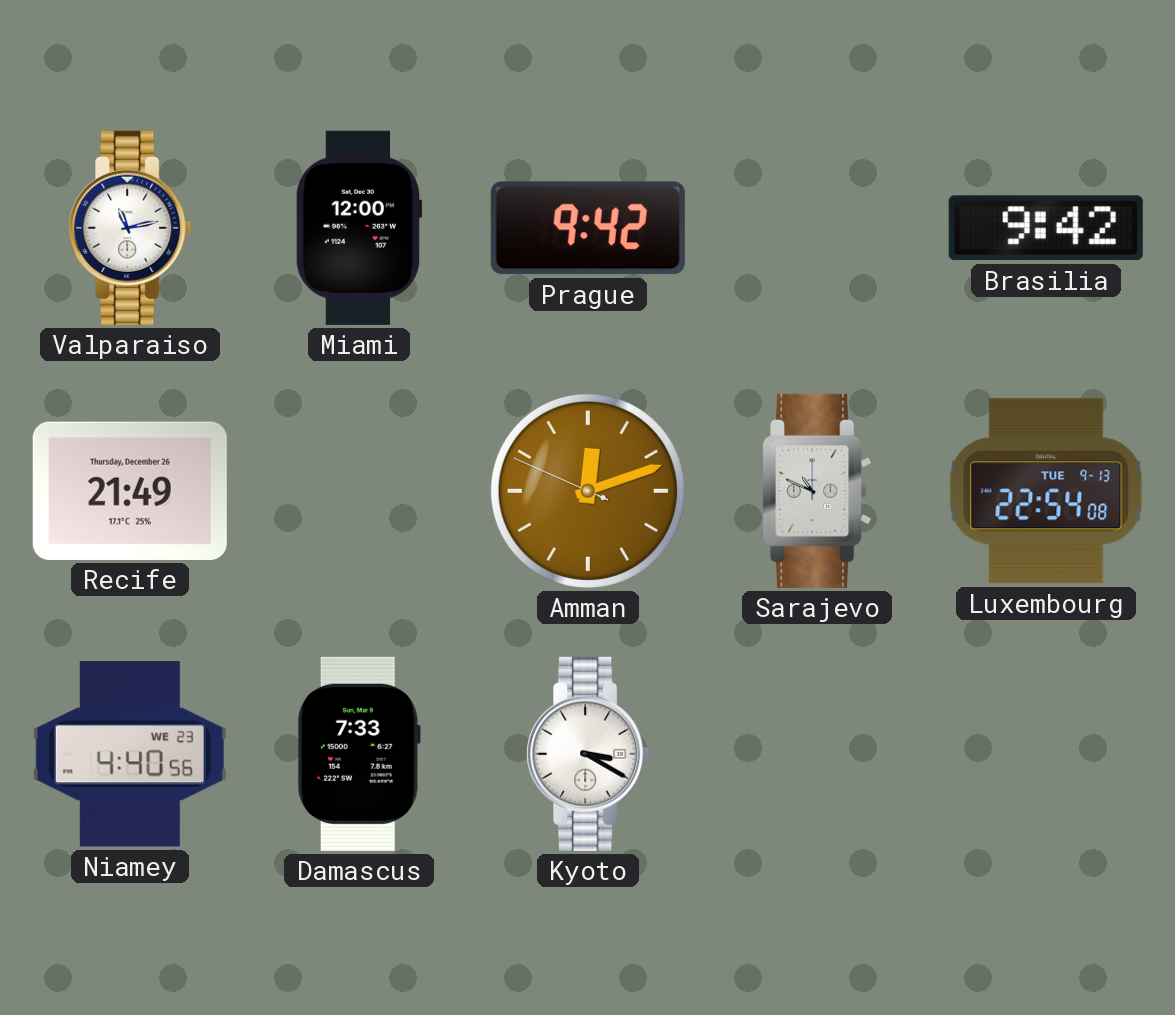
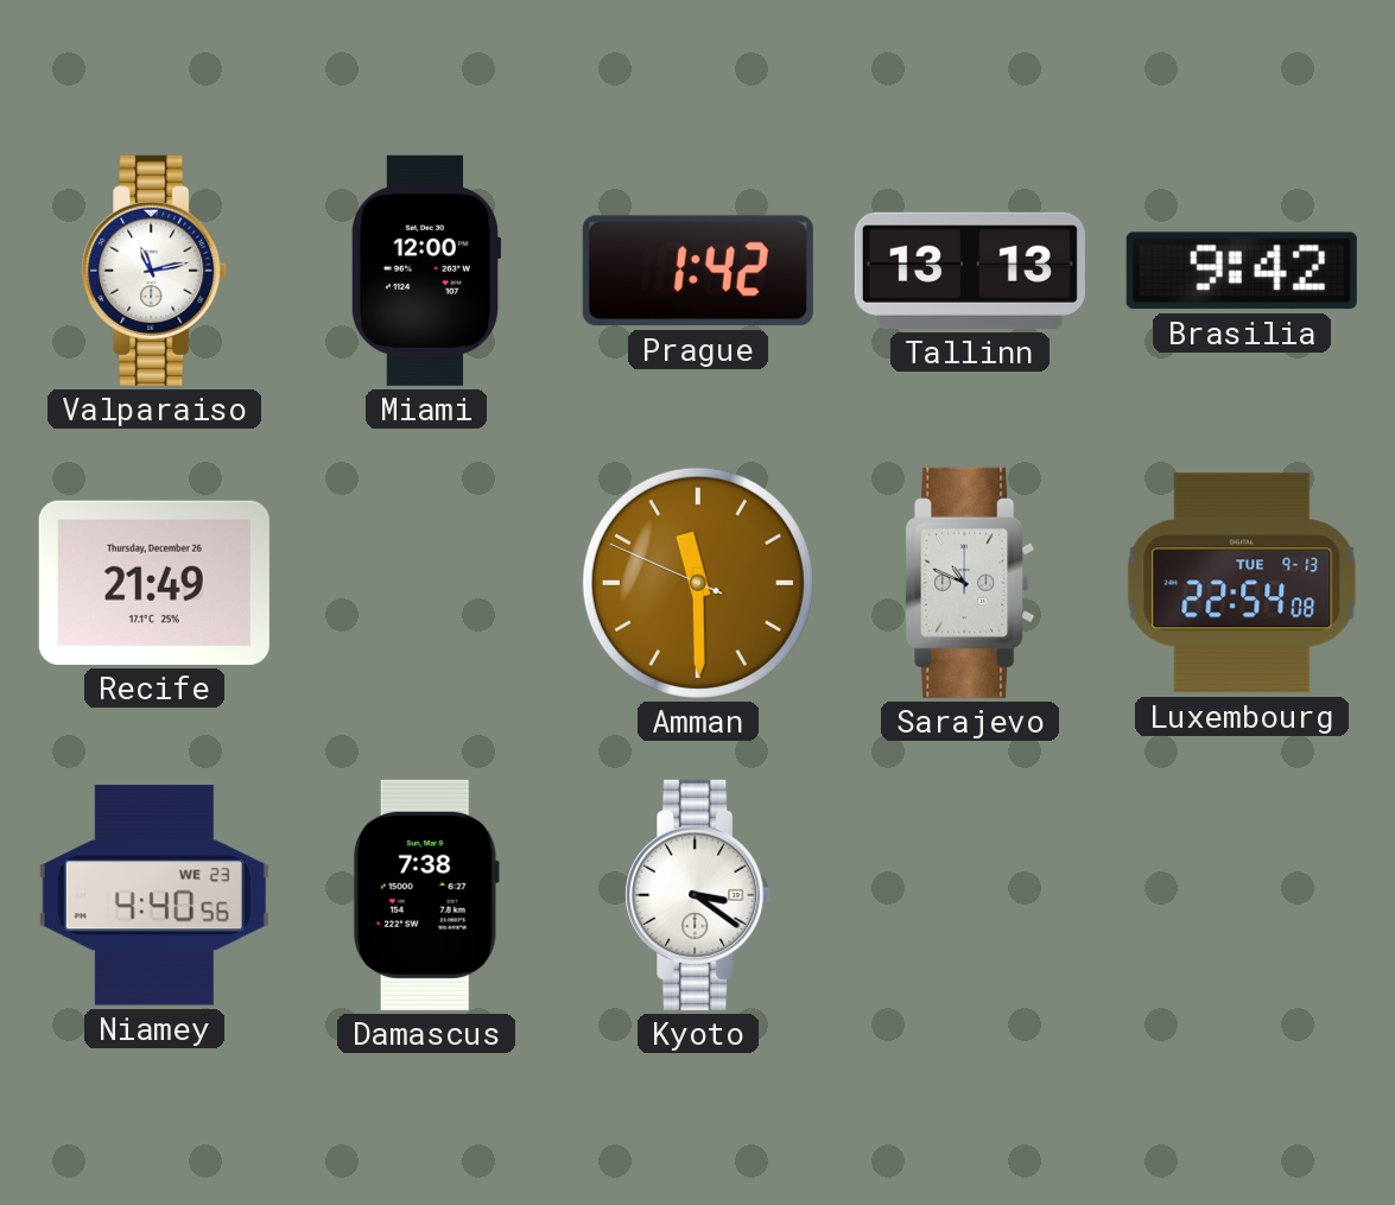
Prague: 9:42 -> 1:42 (698, 271)
Tallinn: none -> 13:13 (970, 271)
Amman: 12:11 -> 11:29 (698, 583)
Damascus: 7:33 -> 7:38 (426, 895)
Kyoto: 3:20 -> 3:21 (698, 895)
